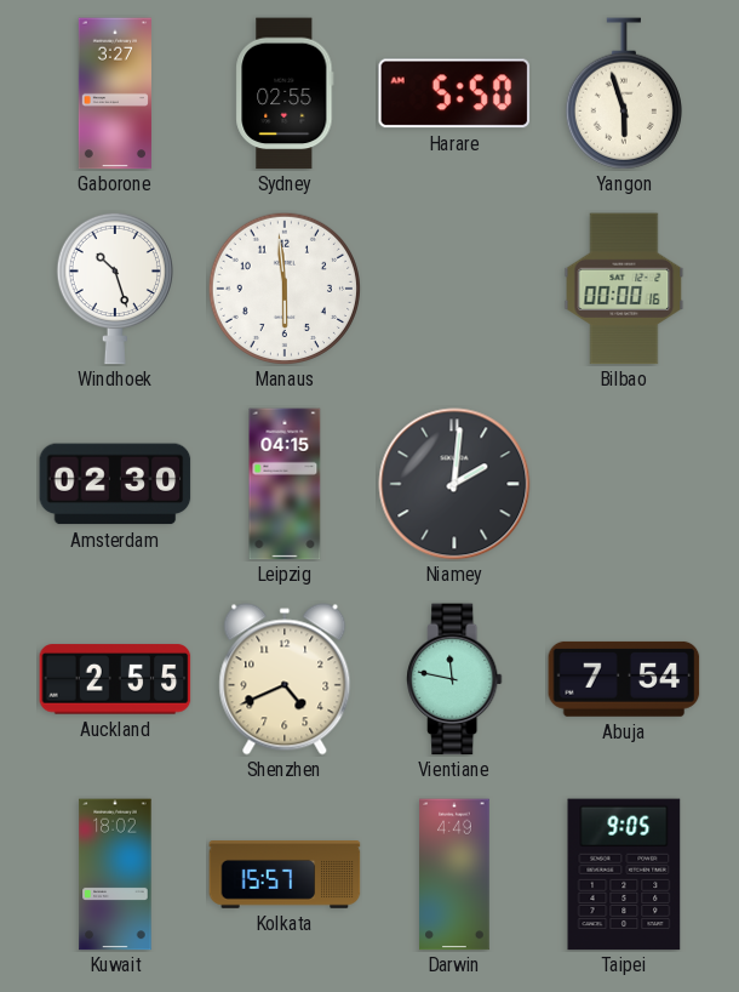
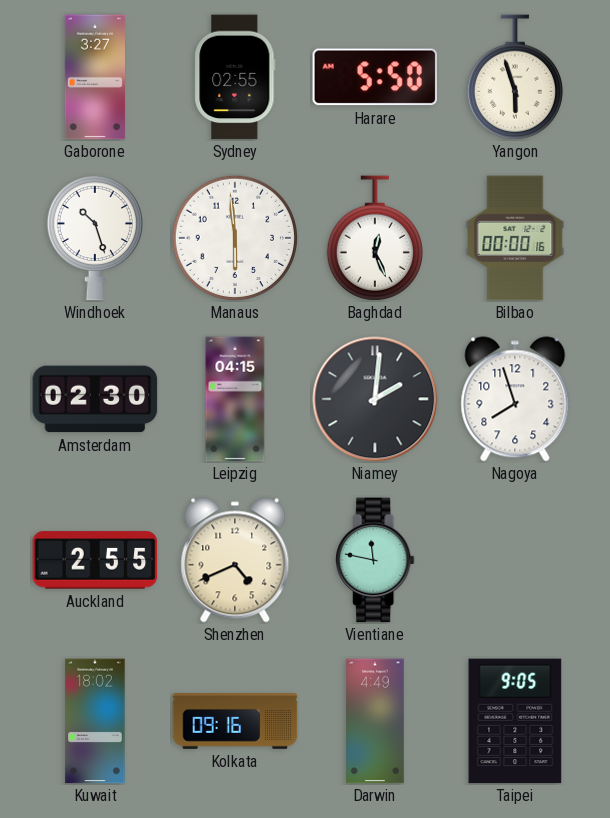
Baghdad: none -> 12:26 (375, 238)
Nagoya: none -> 7:57 (515, 399)
Abuja: 7:54 -> none (624, 679)
Kolkata: 15:57 -> 09:16 (235, 722)
